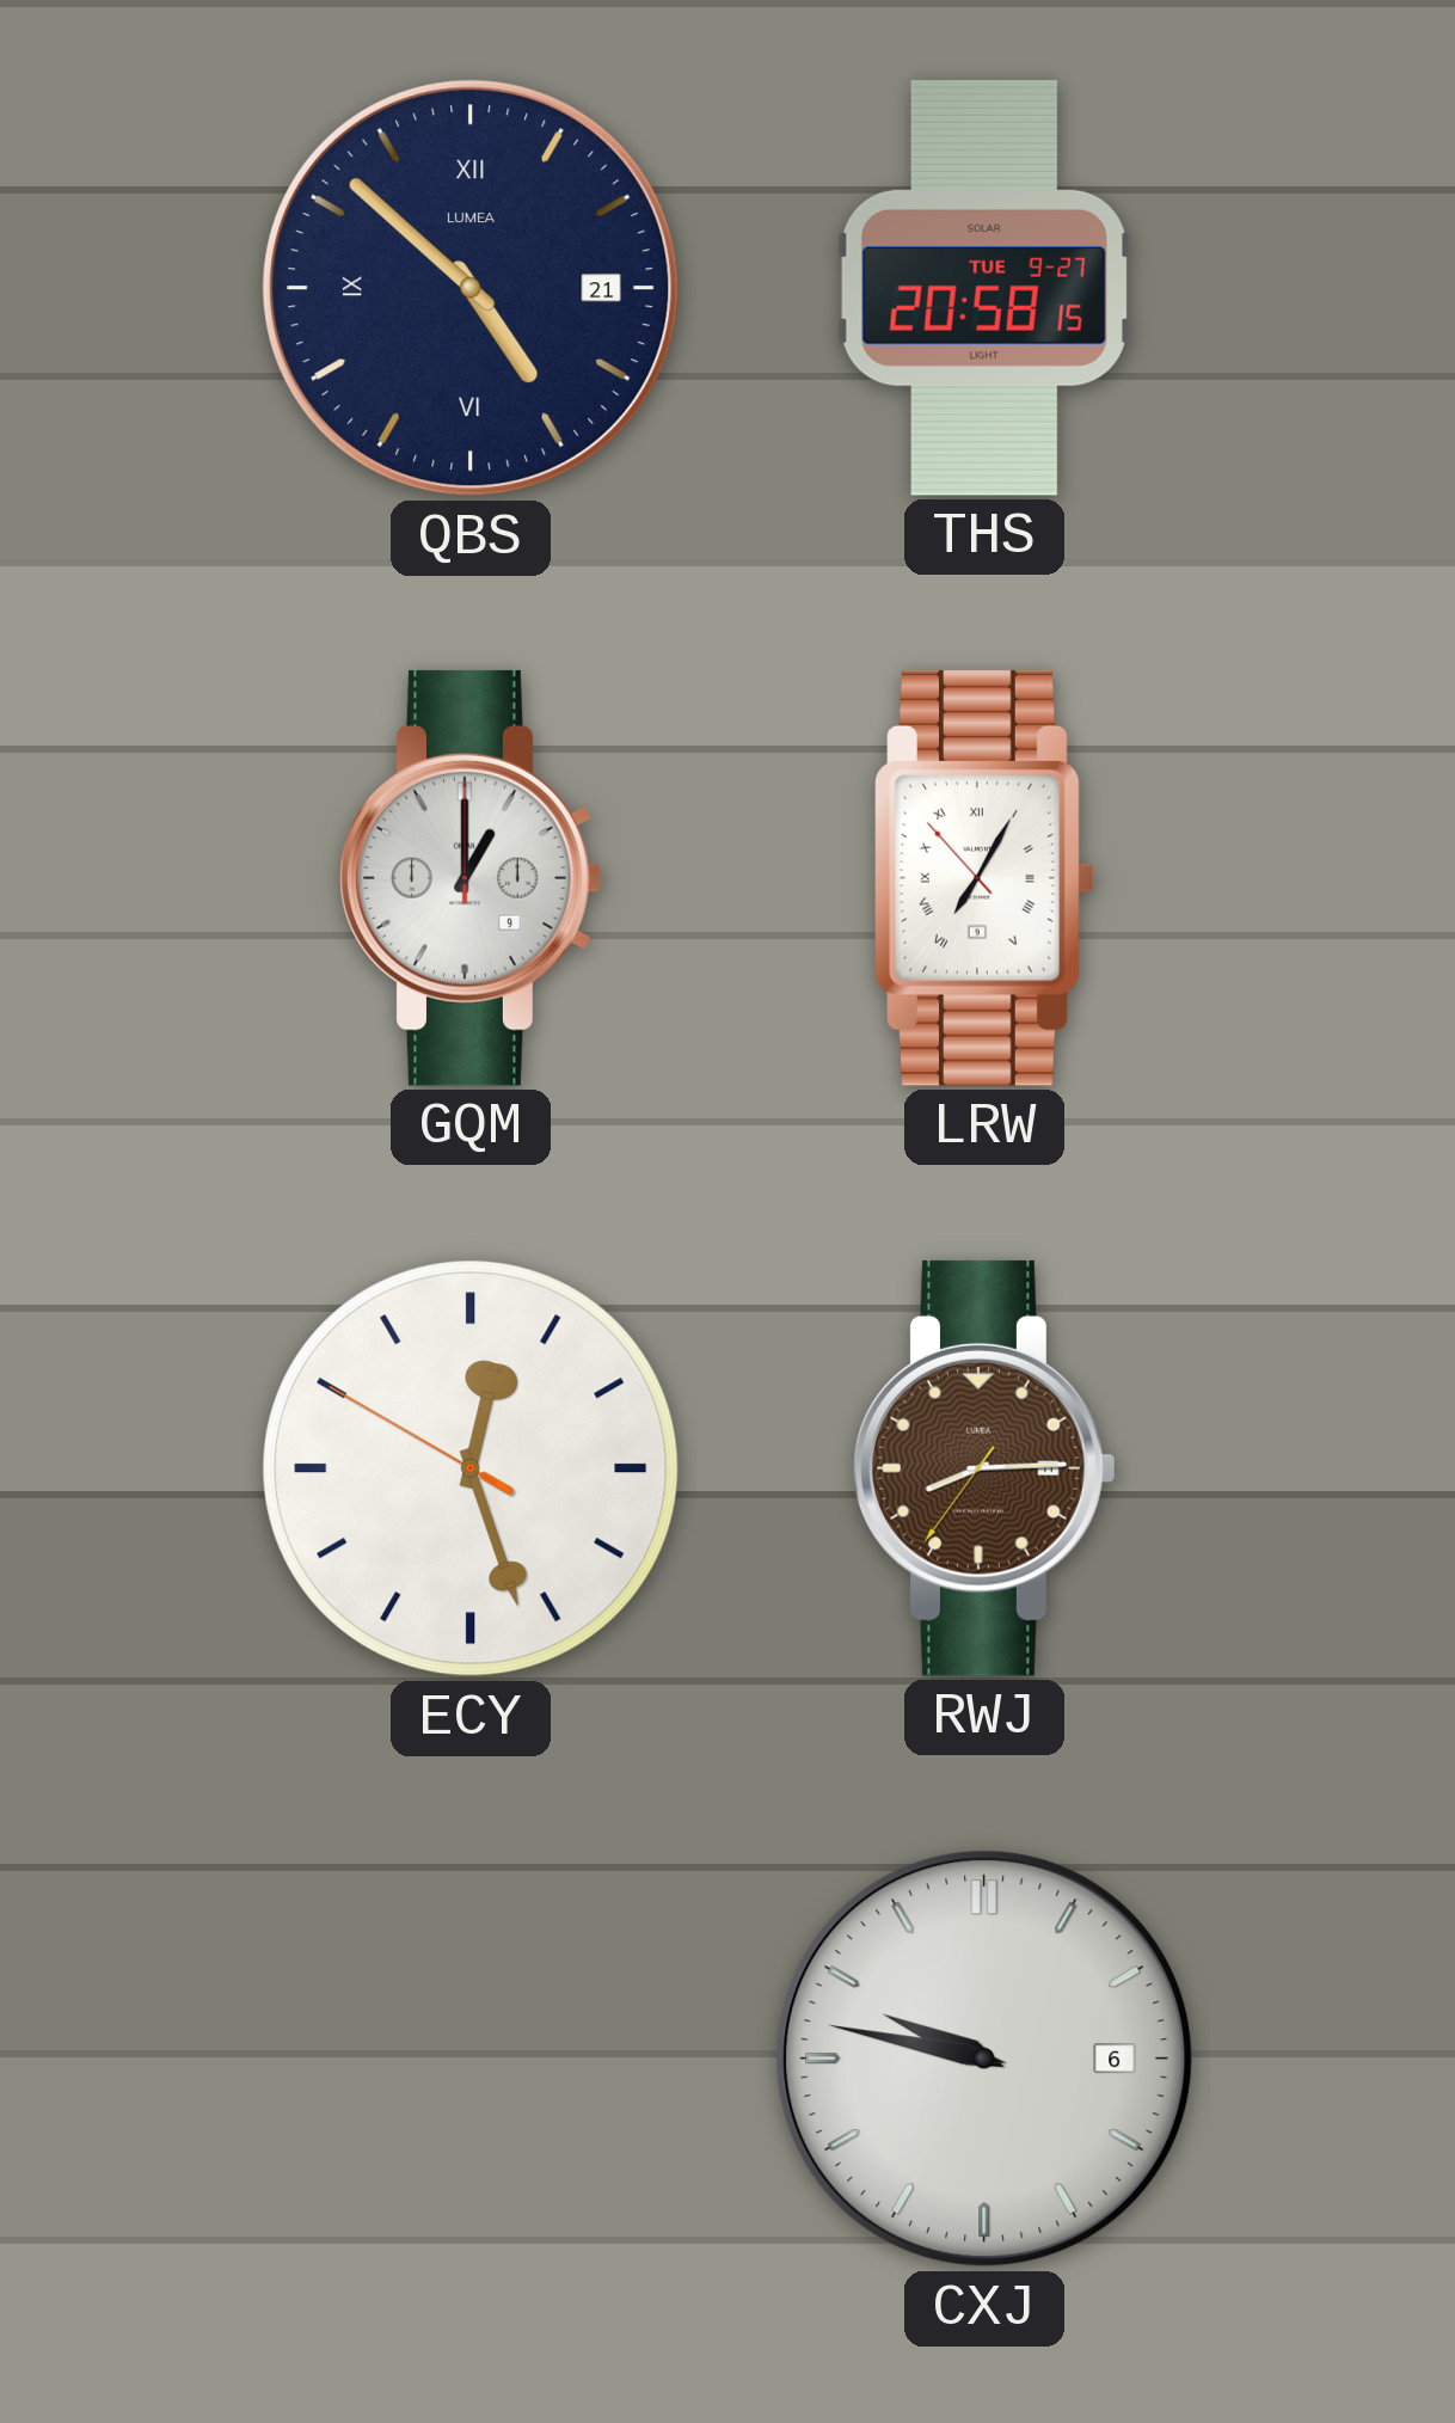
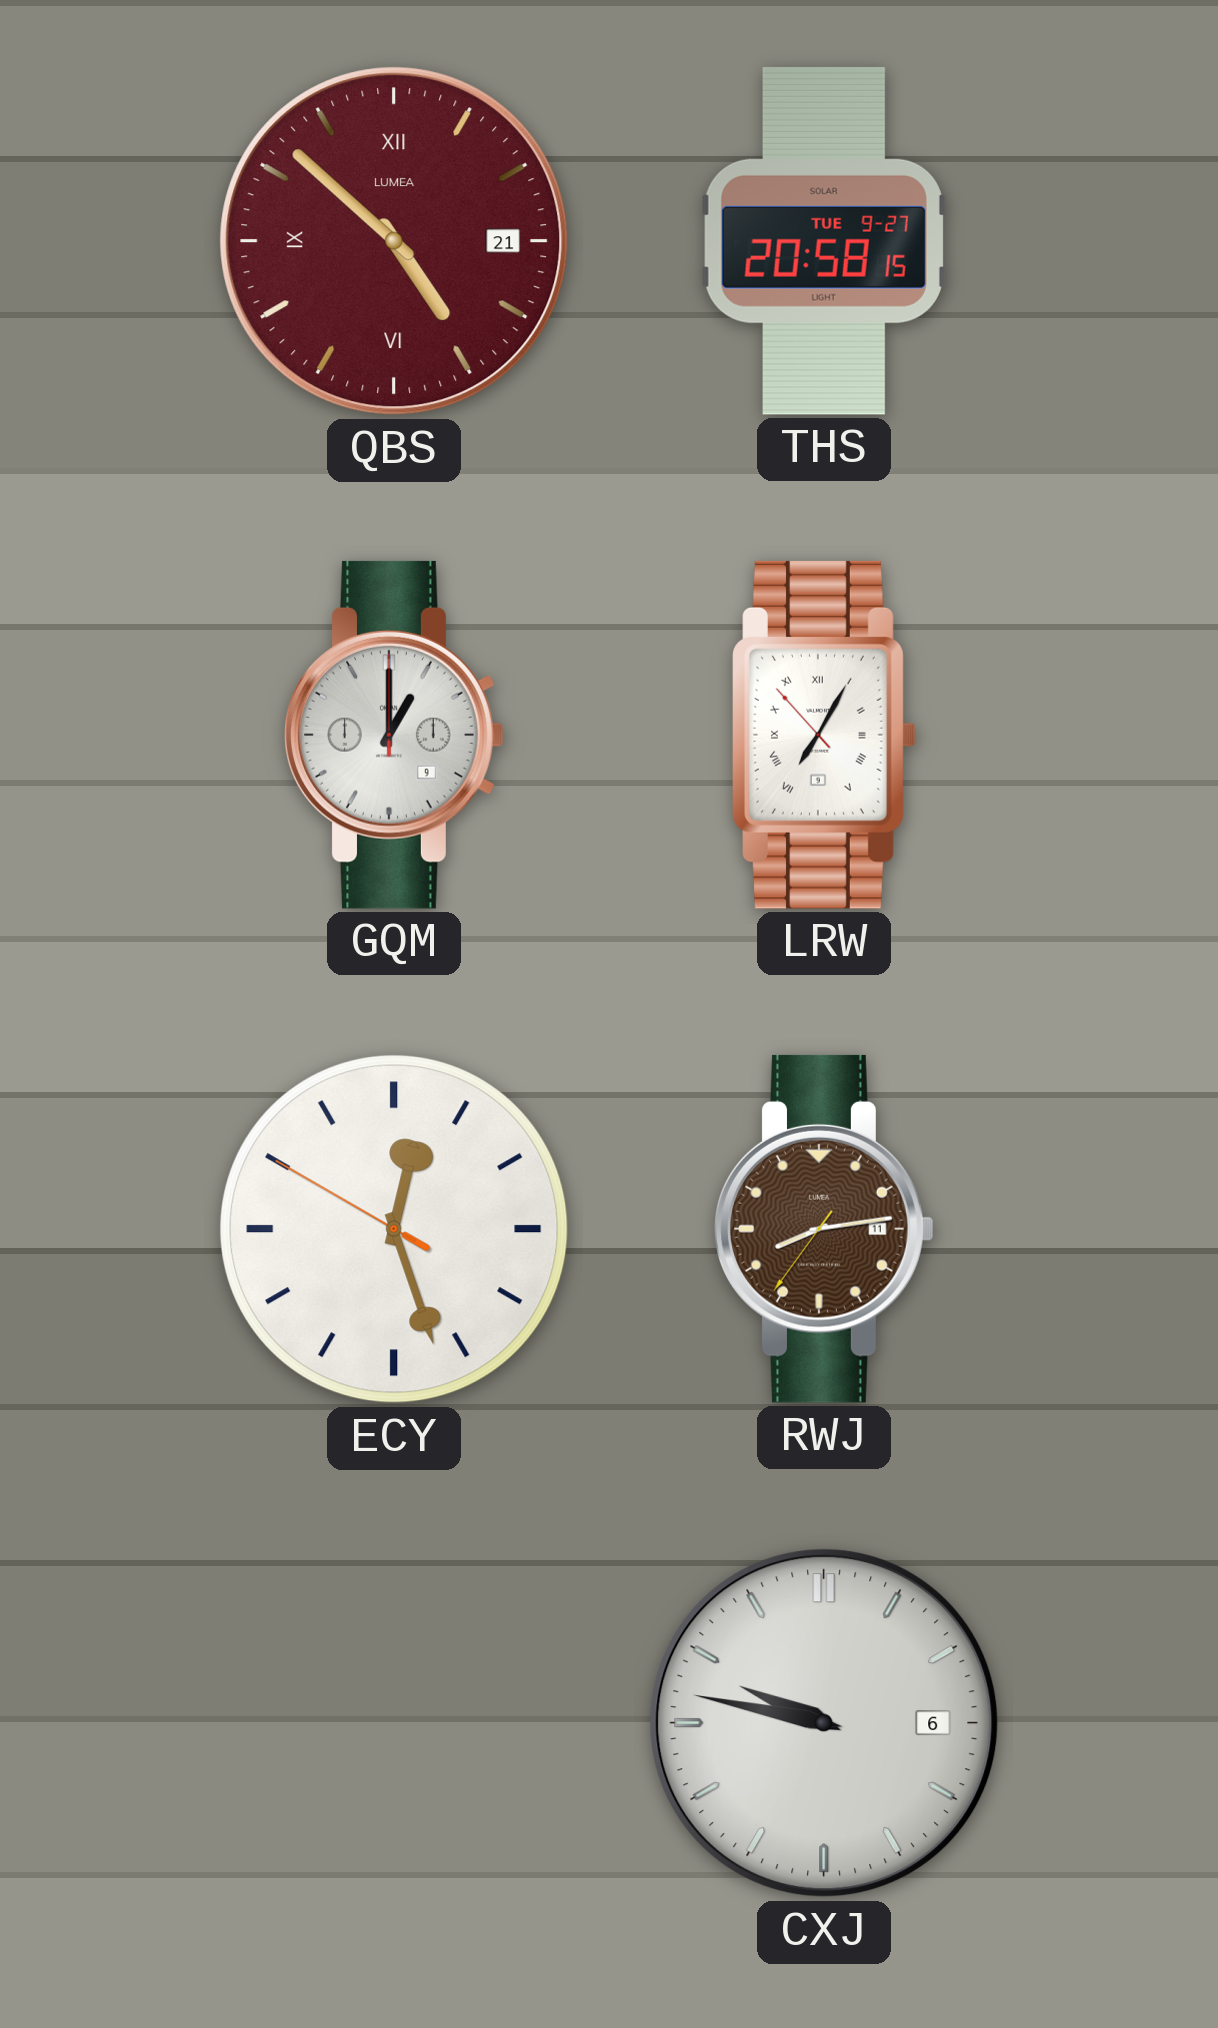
QBS dial: navy -> burgundy (394, 241)
RWJ: 8:14 -> 8:13 (824, 1229)
